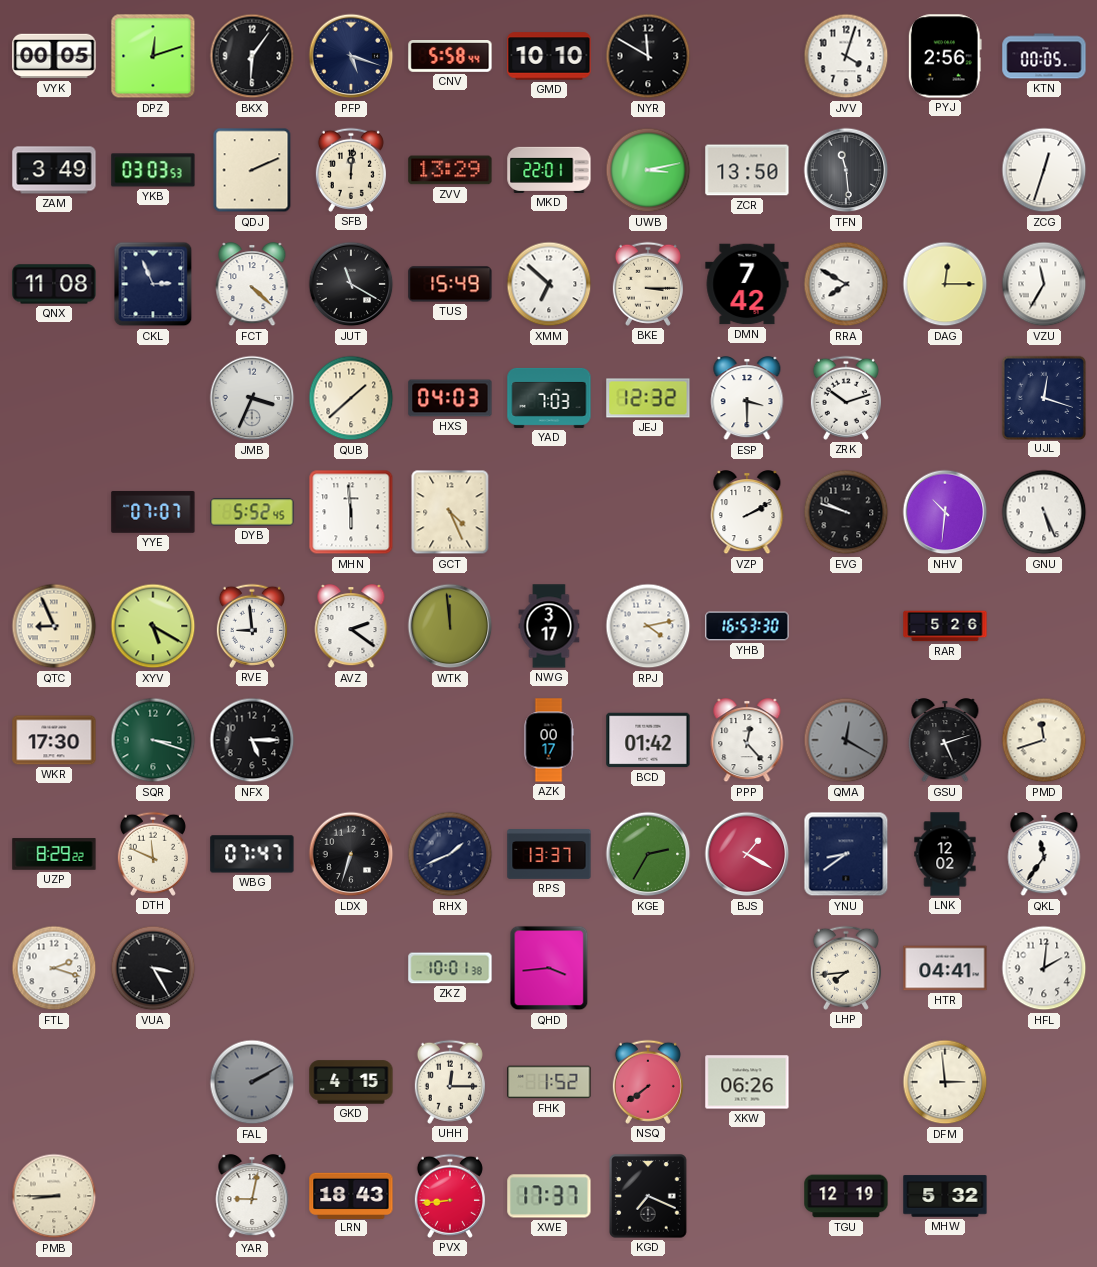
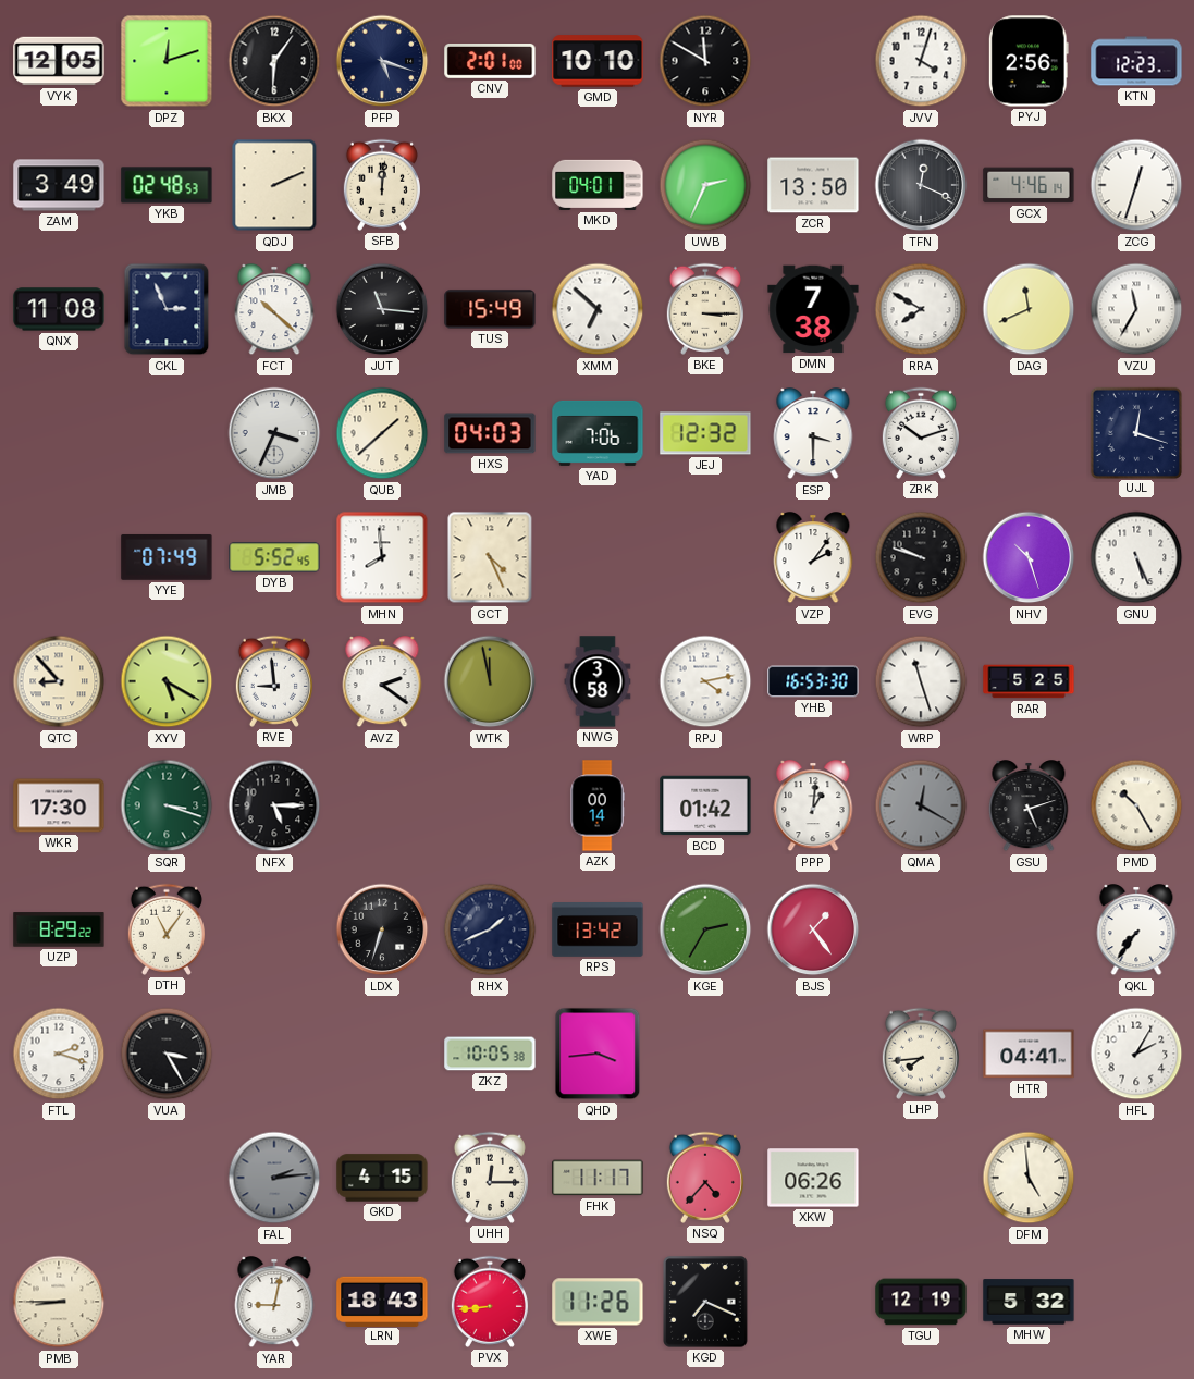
VYK: 00:05 -> 12:05 (59, 61)
CNV: 5:58 -> 2:01 (490, 62)
KTN: 00:05 -> 12:23 (1136, 61)
YKB: 03:03 -> 02:48 (167, 185)
ZVV: 13:29 -> none (450, 170)
MKD: 22:01 -> 04:01 (598, 185)
UWB: 3:13 -> 2:34 (705, 185)
TFN: 11:29 -> 12:19 (921, 185)
GCX: none -> 4:46 (1029, 185)
FCT: 4:22 -> 10:22 (274, 310)
JUT: 11:20 -> 11:16 (382, 309)
DMN: 7:42 -> 7:38 (813, 309)
DAG: 12:15 -> 11:41 (1029, 309)
YAD: 7:03 -> 7:06 (598, 433)
YYE: 07:07 -> 07:49 (167, 557)
MHN: 5:59 -> 7:59 (382, 557)
VZP: 2:10 -> 2:06 (813, 558)
NHV: 10:31 -> 10:27 (1029, 557)
QTC: 8:56 -> 8:53 (59, 681)
WTK: 11:59 -> 11:58 (490, 681)
NWG: 3:17 -> 3:58 (598, 681)
WRP: none -> 11:27 (921, 681)
RAR: 5:26 -> 5:25 (1029, 681)
AZK: 00:17 -> 00:14 (598, 805)
PPP: 12:23 -> 1:01 (813, 807)
PMD: 11:42 -> 10:25 (1136, 805)
DTH: 11:49 -> 11:06 (167, 929)
WBG: 07:47 -> none (252, 854)
RPS: 13:37 -> 13:42 (598, 931)
BJS: 1:20 -> 1:24 (813, 929)
YNU: 8:39 -> none (846, 854)
LNK: 12:02 -> none (945, 854)
QKL: 11:36 -> 7:36 (1136, 931)
ZKZ: 10:01 -> 10:05 (490, 1054)
HFL: 2:01 -> 2:05 (1136, 1054)
FAL: 2:10 -> 2:14 (274, 1178)
FHK: 1:52 -> 11:17 (598, 1178)
NSQ: 7:39 -> 4:37 (705, 1178)
DFM: 2:59 -> 4:59 (1029, 1178)
XWE: 17:37 -> 11:26 (598, 1302)
